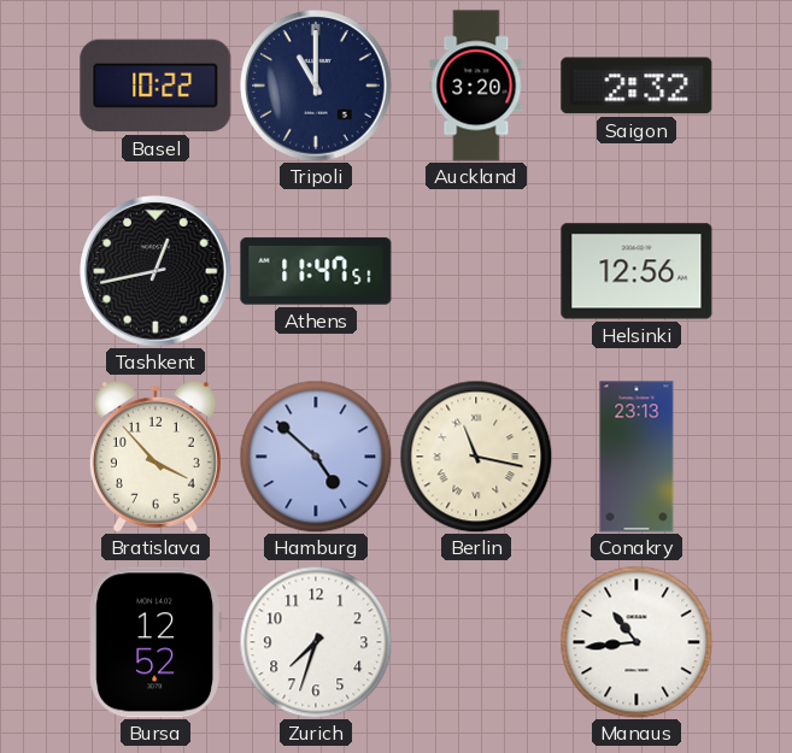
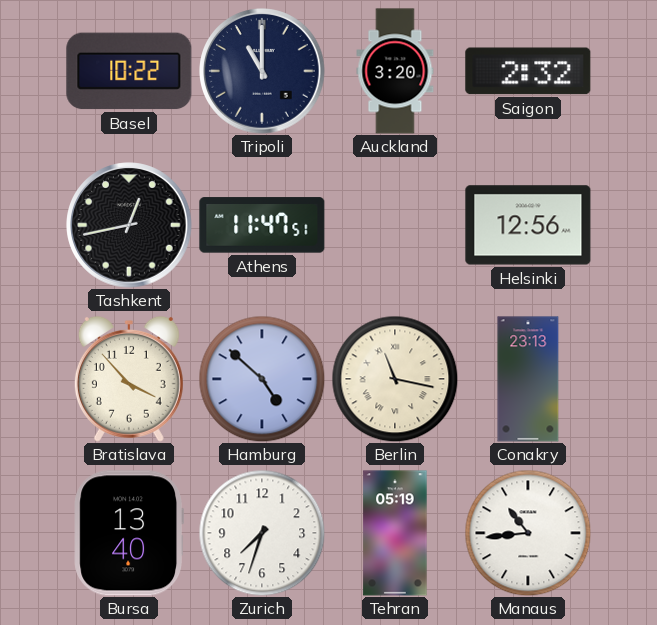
Bursa: 12:52 -> 13:40 (128, 533)
Tehran: none -> 05:19 (395, 533)
